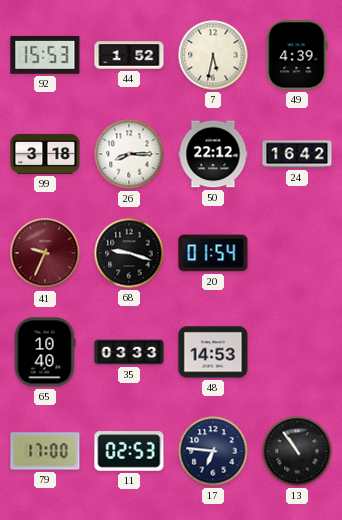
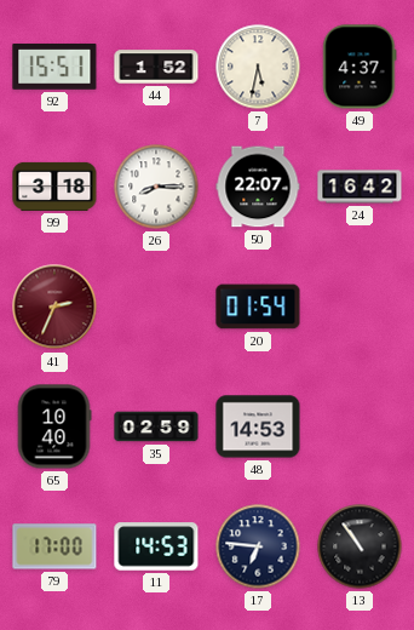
92: 15:53 -> 15:51 (54, 67)
49: 4:39 -> 4:37 (360, 67)
50: 22:12 -> 22:07 (258, 187)
41: 9:34 -> 2:34 (54, 307)
68: 9:18 -> none (129, 253)
35: 03:33 -> 02:59 (156, 426)
11: 02:53 -> 14:53 (156, 546)
